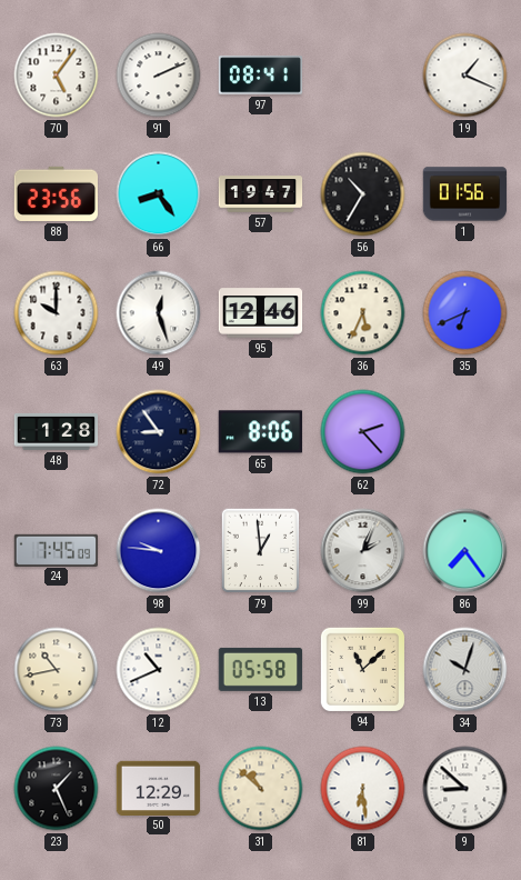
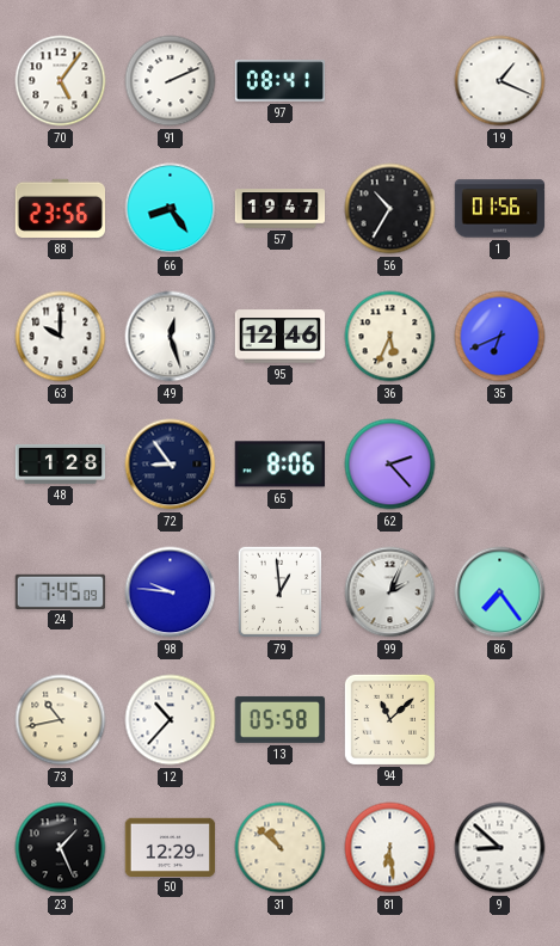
12: 10:41 -> 10:37 (171, 720)
34: 10:03 -> none (465, 670)
